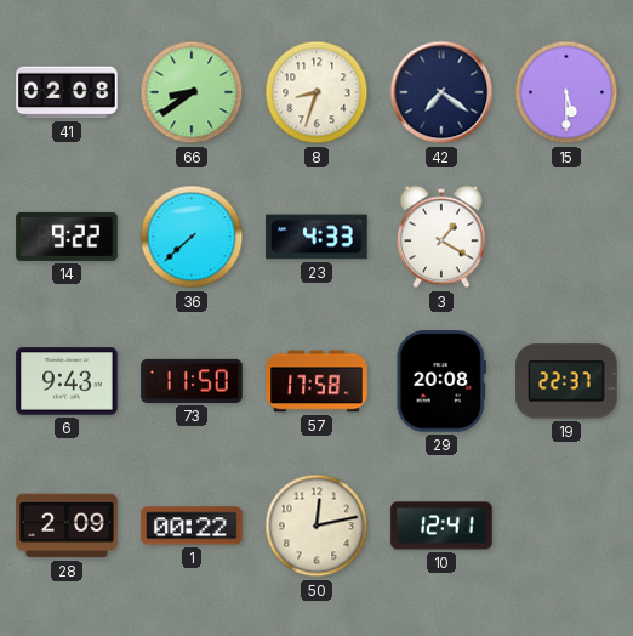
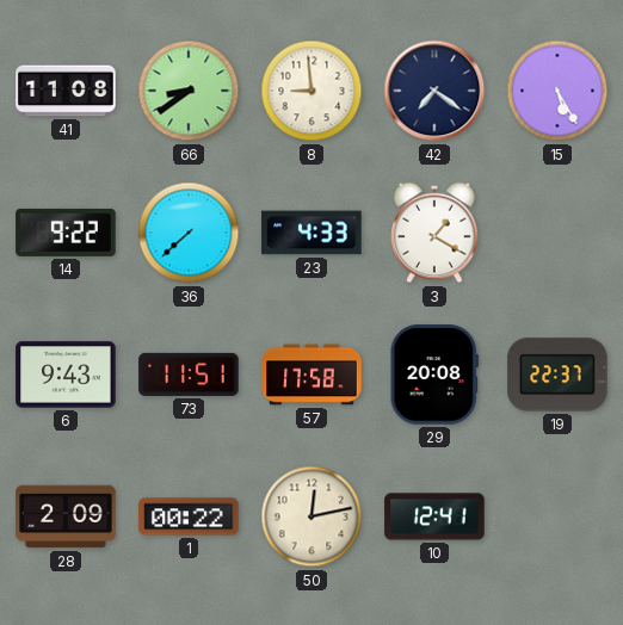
41: 02:08 -> 11:08 (66, 91)
8: 8:33 -> 8:59 (311, 91)
15: 5:30 -> 5:25 (557, 91)
73: 11:50 -> 11:51 (189, 375)
